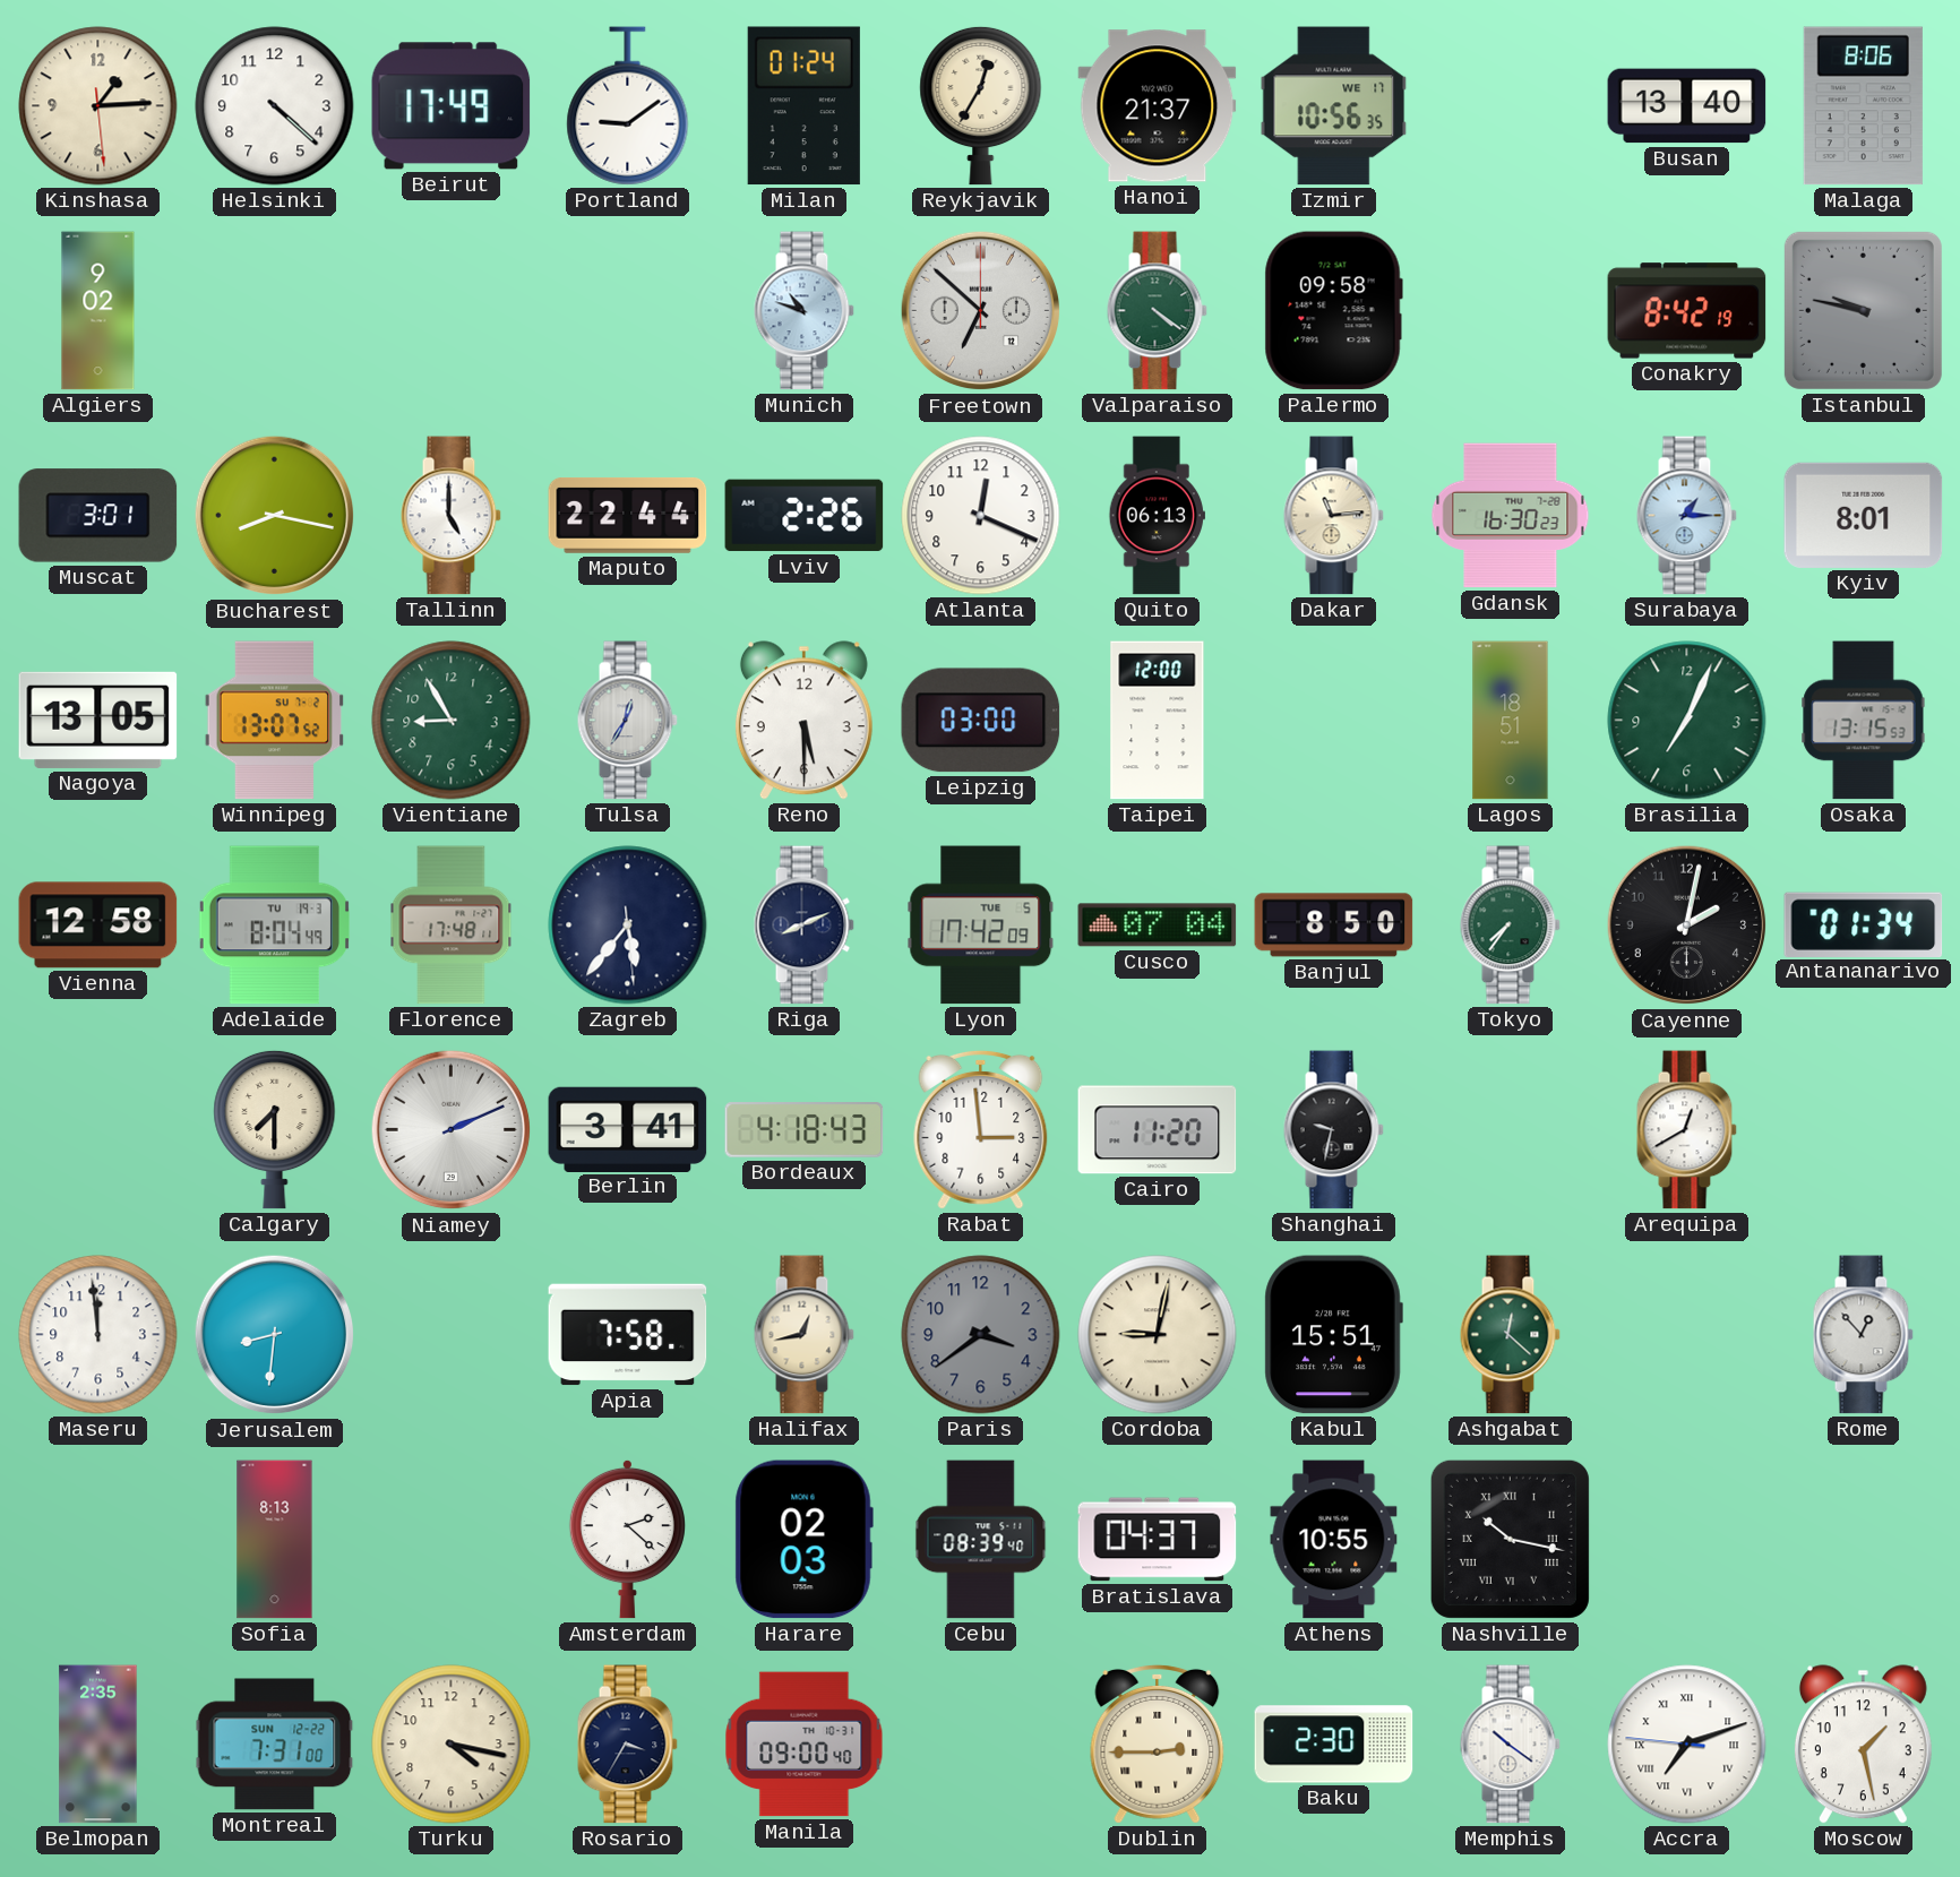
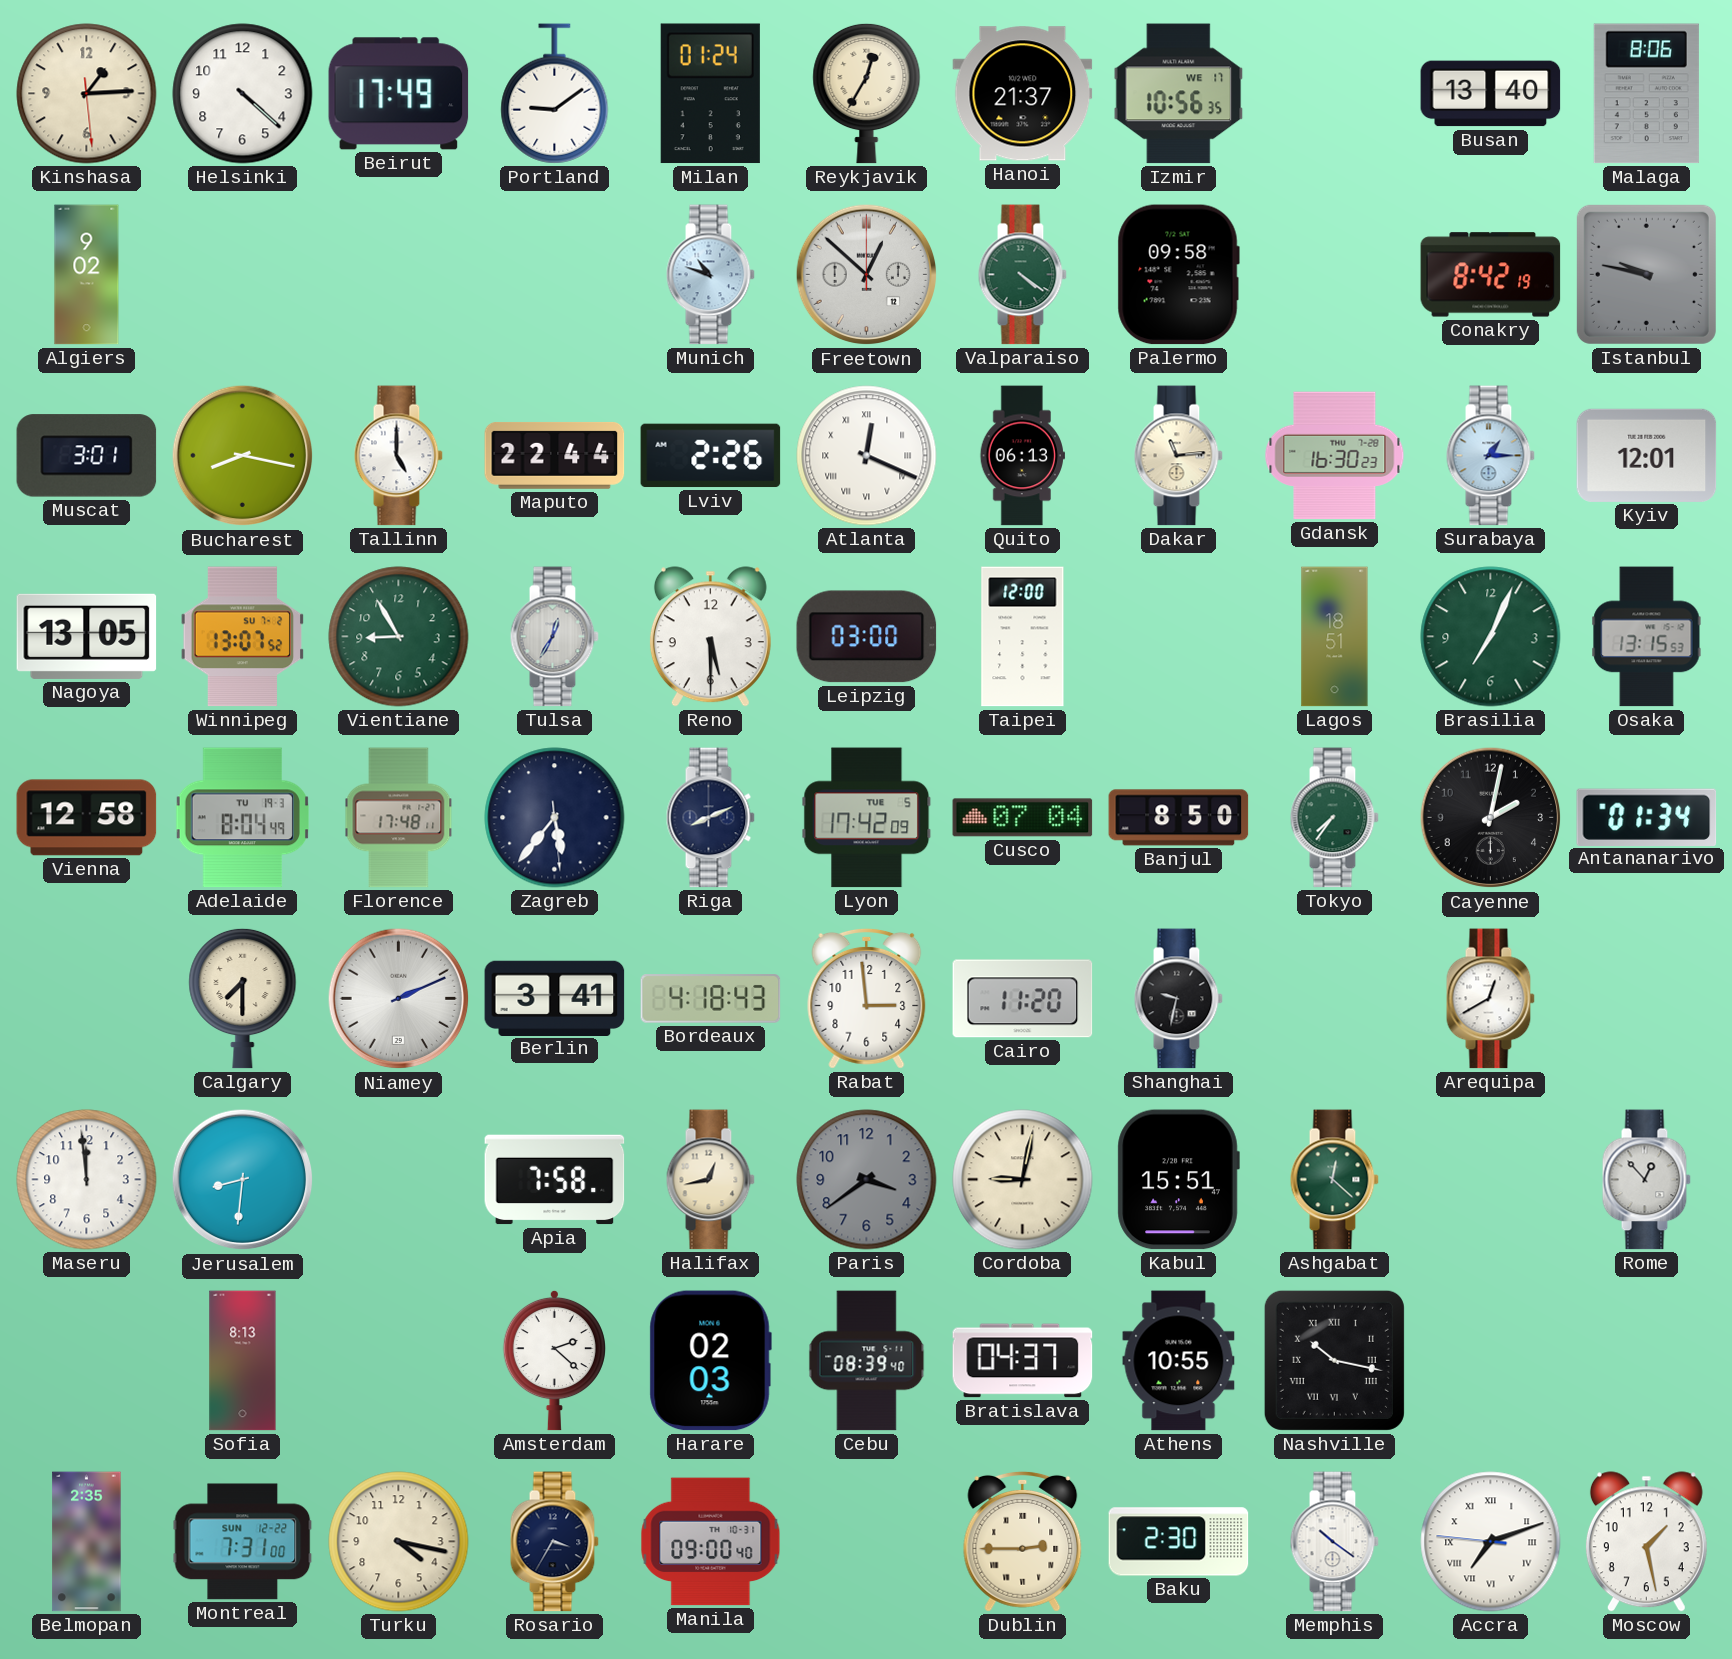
Freetown: 6:52 -> 12:52 (867, 275)
Atlanta numerals: Arabic -> Roman (867, 456)
Kyiv: 8:01 -> 12:01 (1647, 455)
